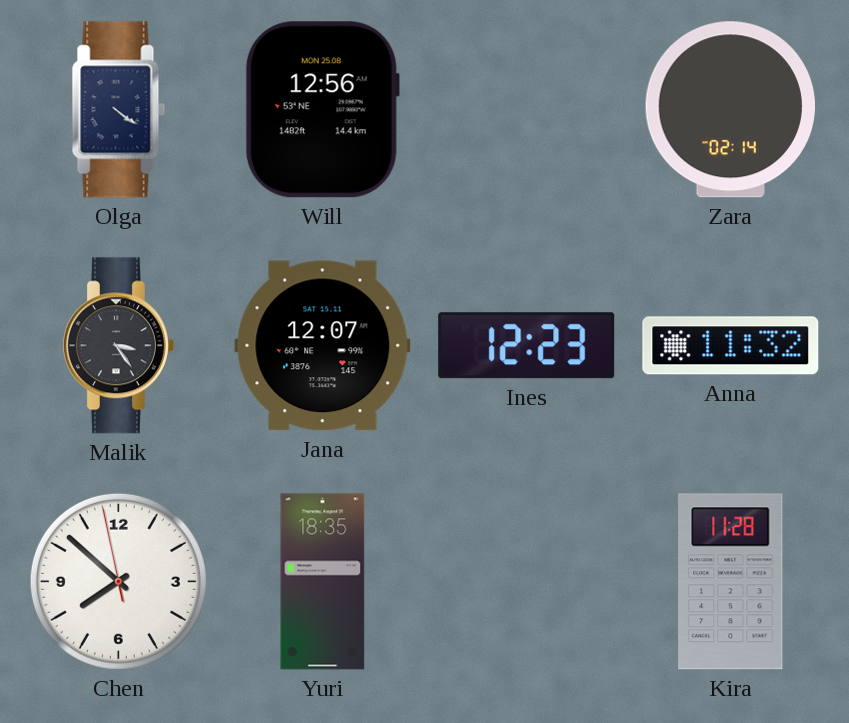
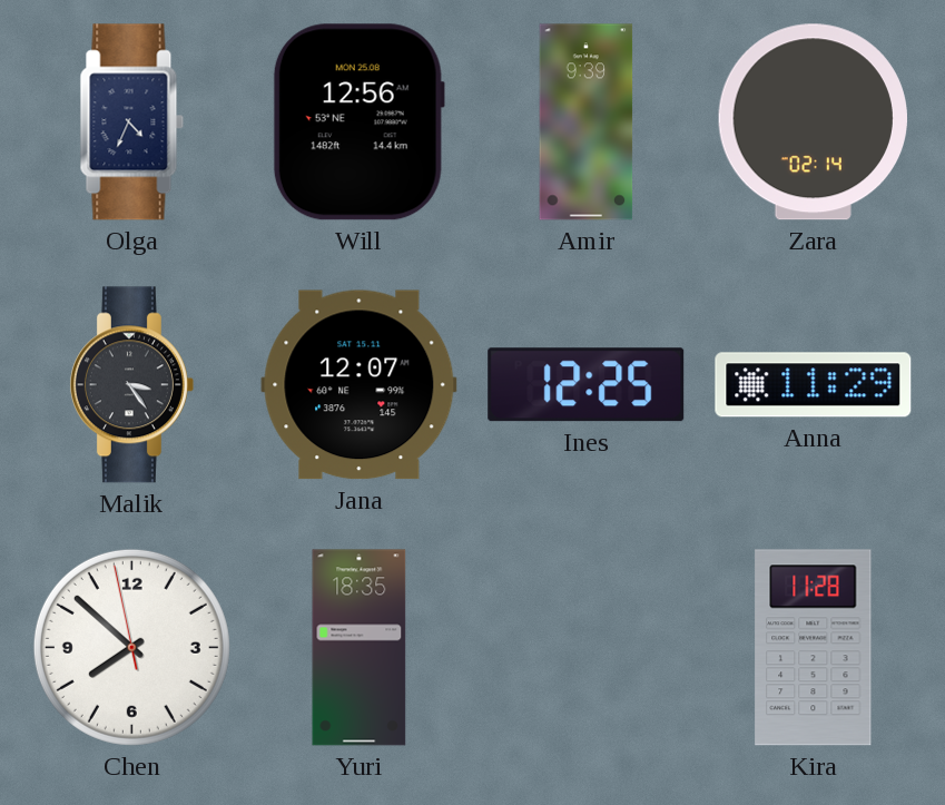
Olga: 4:21 -> 4:34 (132, 122)
Amir: none -> 9:39 (587, 122)
Ines: 12:23 -> 12:25 (587, 385)
Anna: 11:32 -> 11:29 (814, 385)
